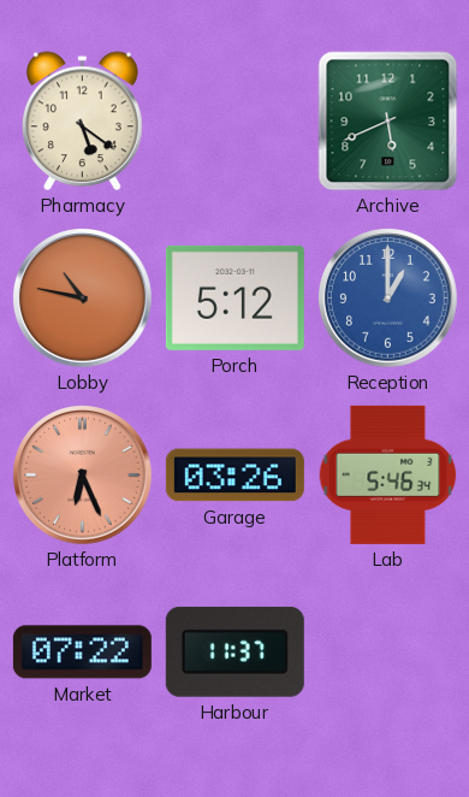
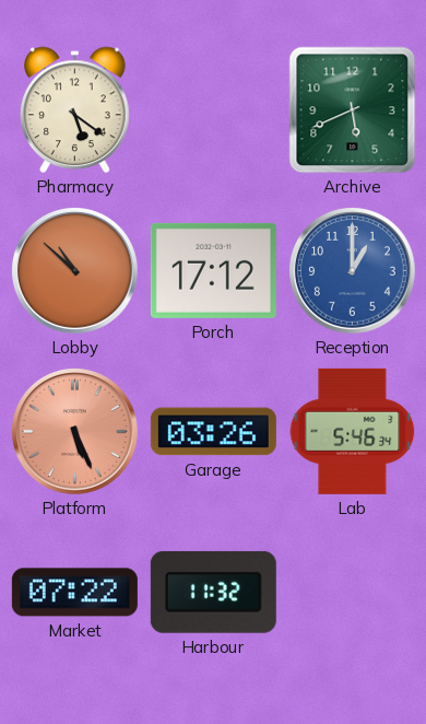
Lobby: 10:47 -> 10:52 (75, 271)
Porch: 5:12 -> 17:12 (213, 270)
Platform: 6:26 -> 5:26 (75, 432)
Harbour: 11:37 -> 11:32 (213, 592)
